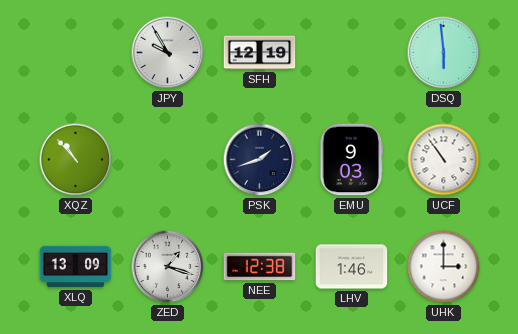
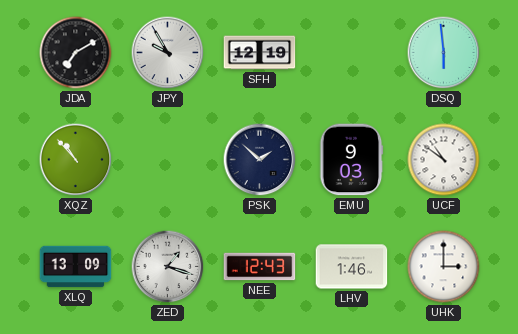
JDA: none -> 7:10 (76, 53)
PSK: 1:42 -> 1:52 (260, 160)
UCF: 10:54 -> 10:51 (444, 160)
NEE: 12:38 -> 12:43 (260, 267)
